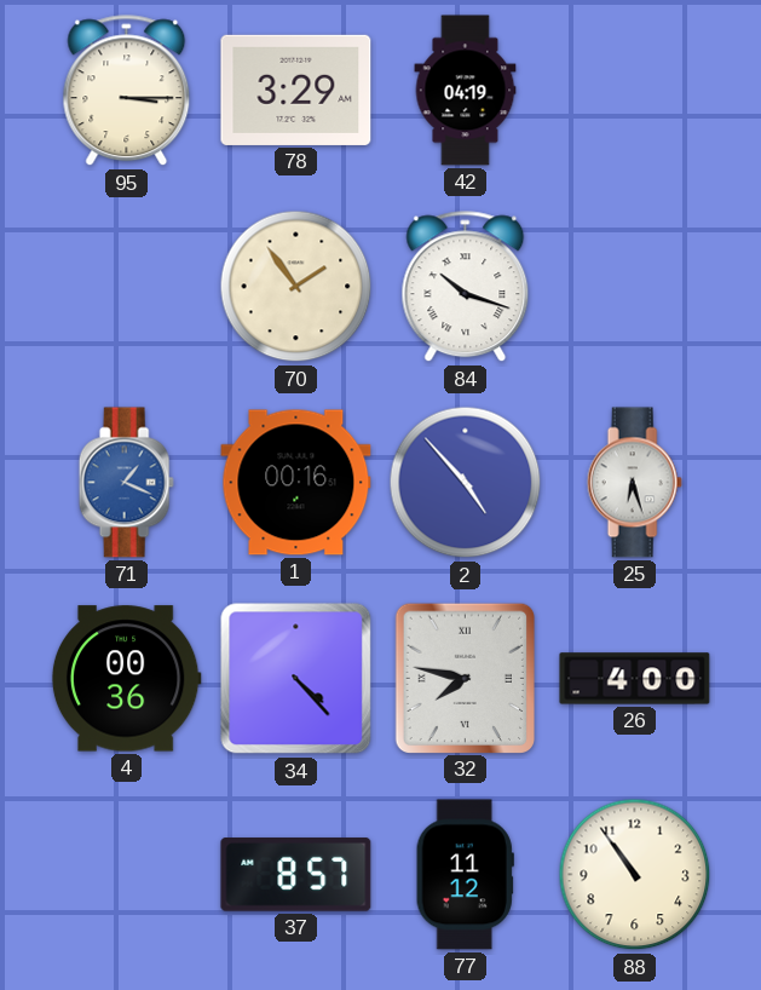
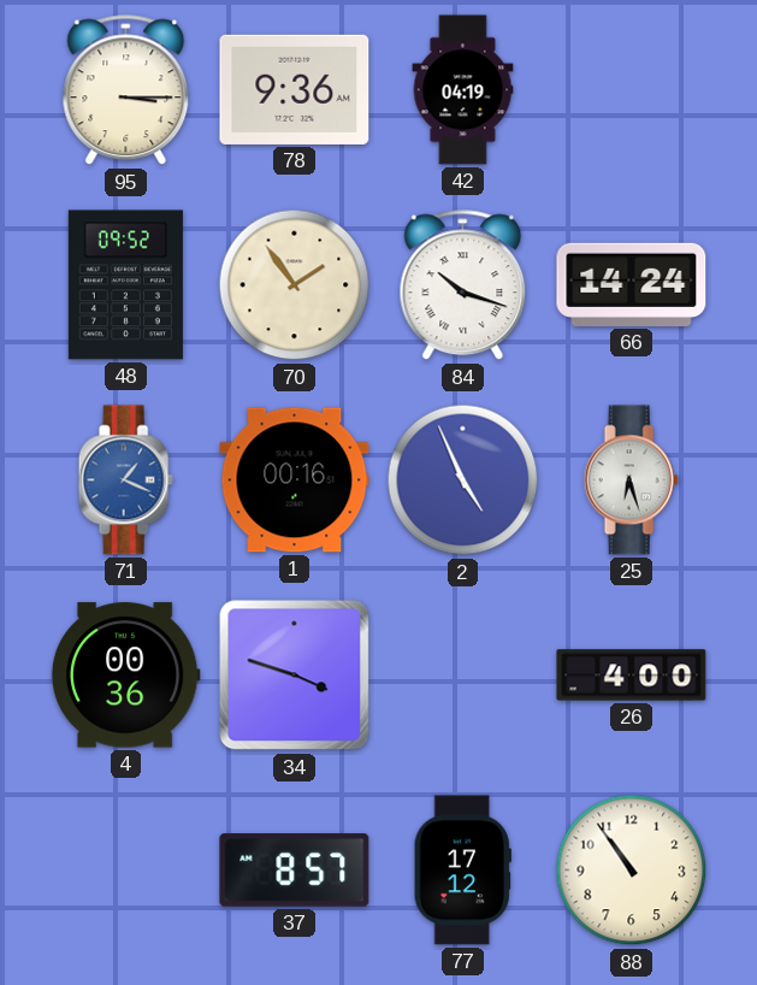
78: 3:29 -> 9:36 (295, 89)
48: none -> 09:52 (125, 285)
66: none -> 14:24 (632, 284)
2: 4:53 -> 4:56 (463, 480)
34: 4:23 -> 3:48 (295, 676)
32: 7:47 -> none (465, 678)
77: 11:12 -> 17:12 (462, 871)
